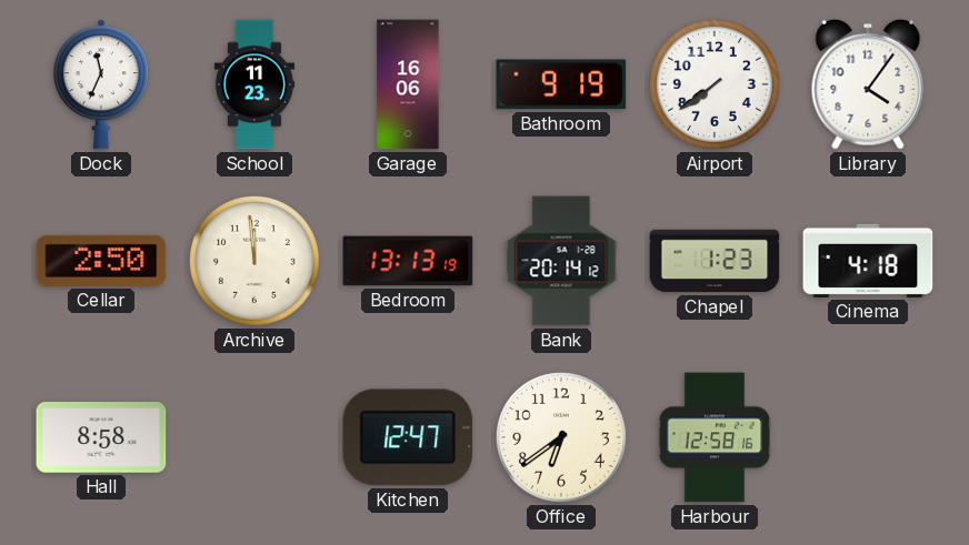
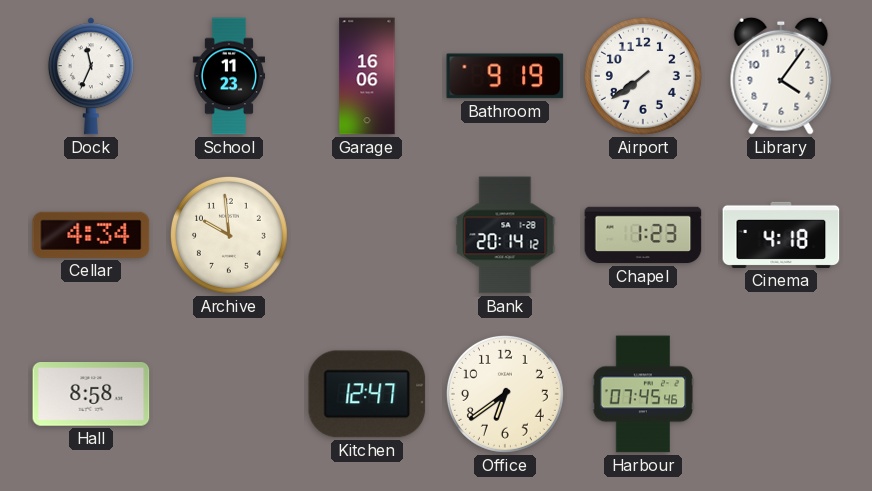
Cellar: 2:50 -> 4:34 (91, 235)
Archive: 11:59 -> 9:59 (229, 235)
Bedroom: 13:13 -> none (408, 261)
Harbour: 12:58 -> 07:45 (643, 394)
